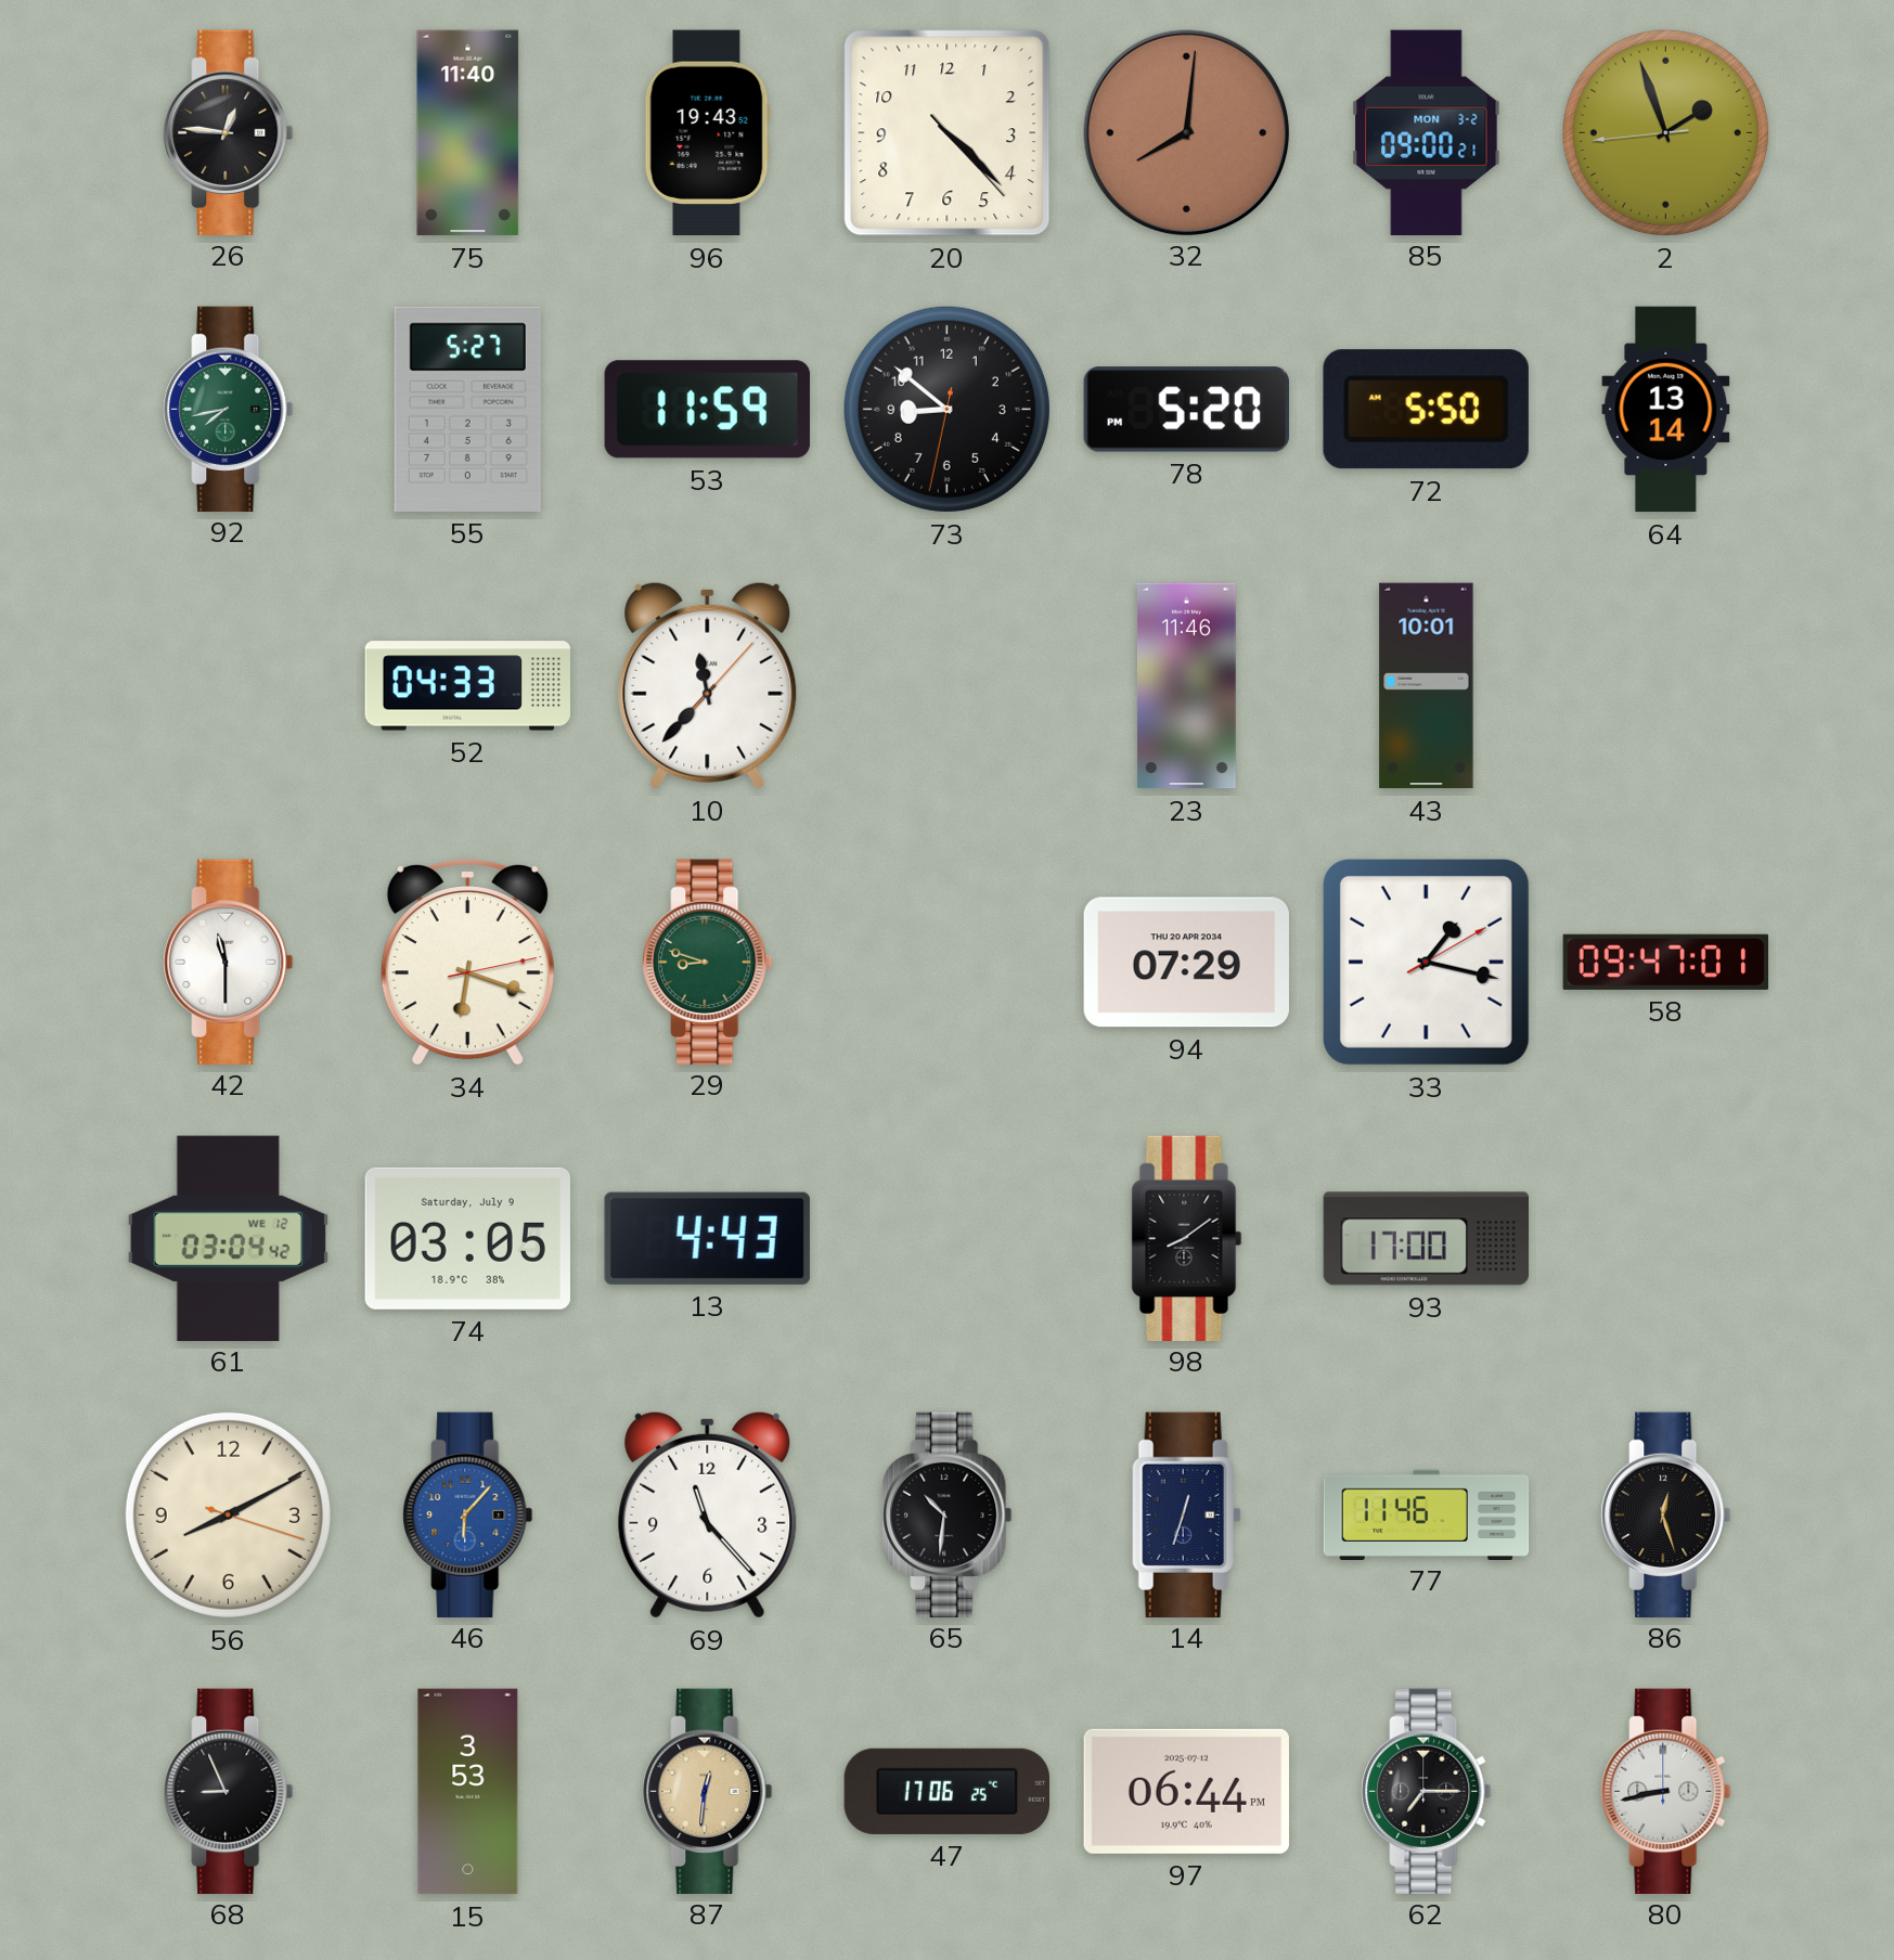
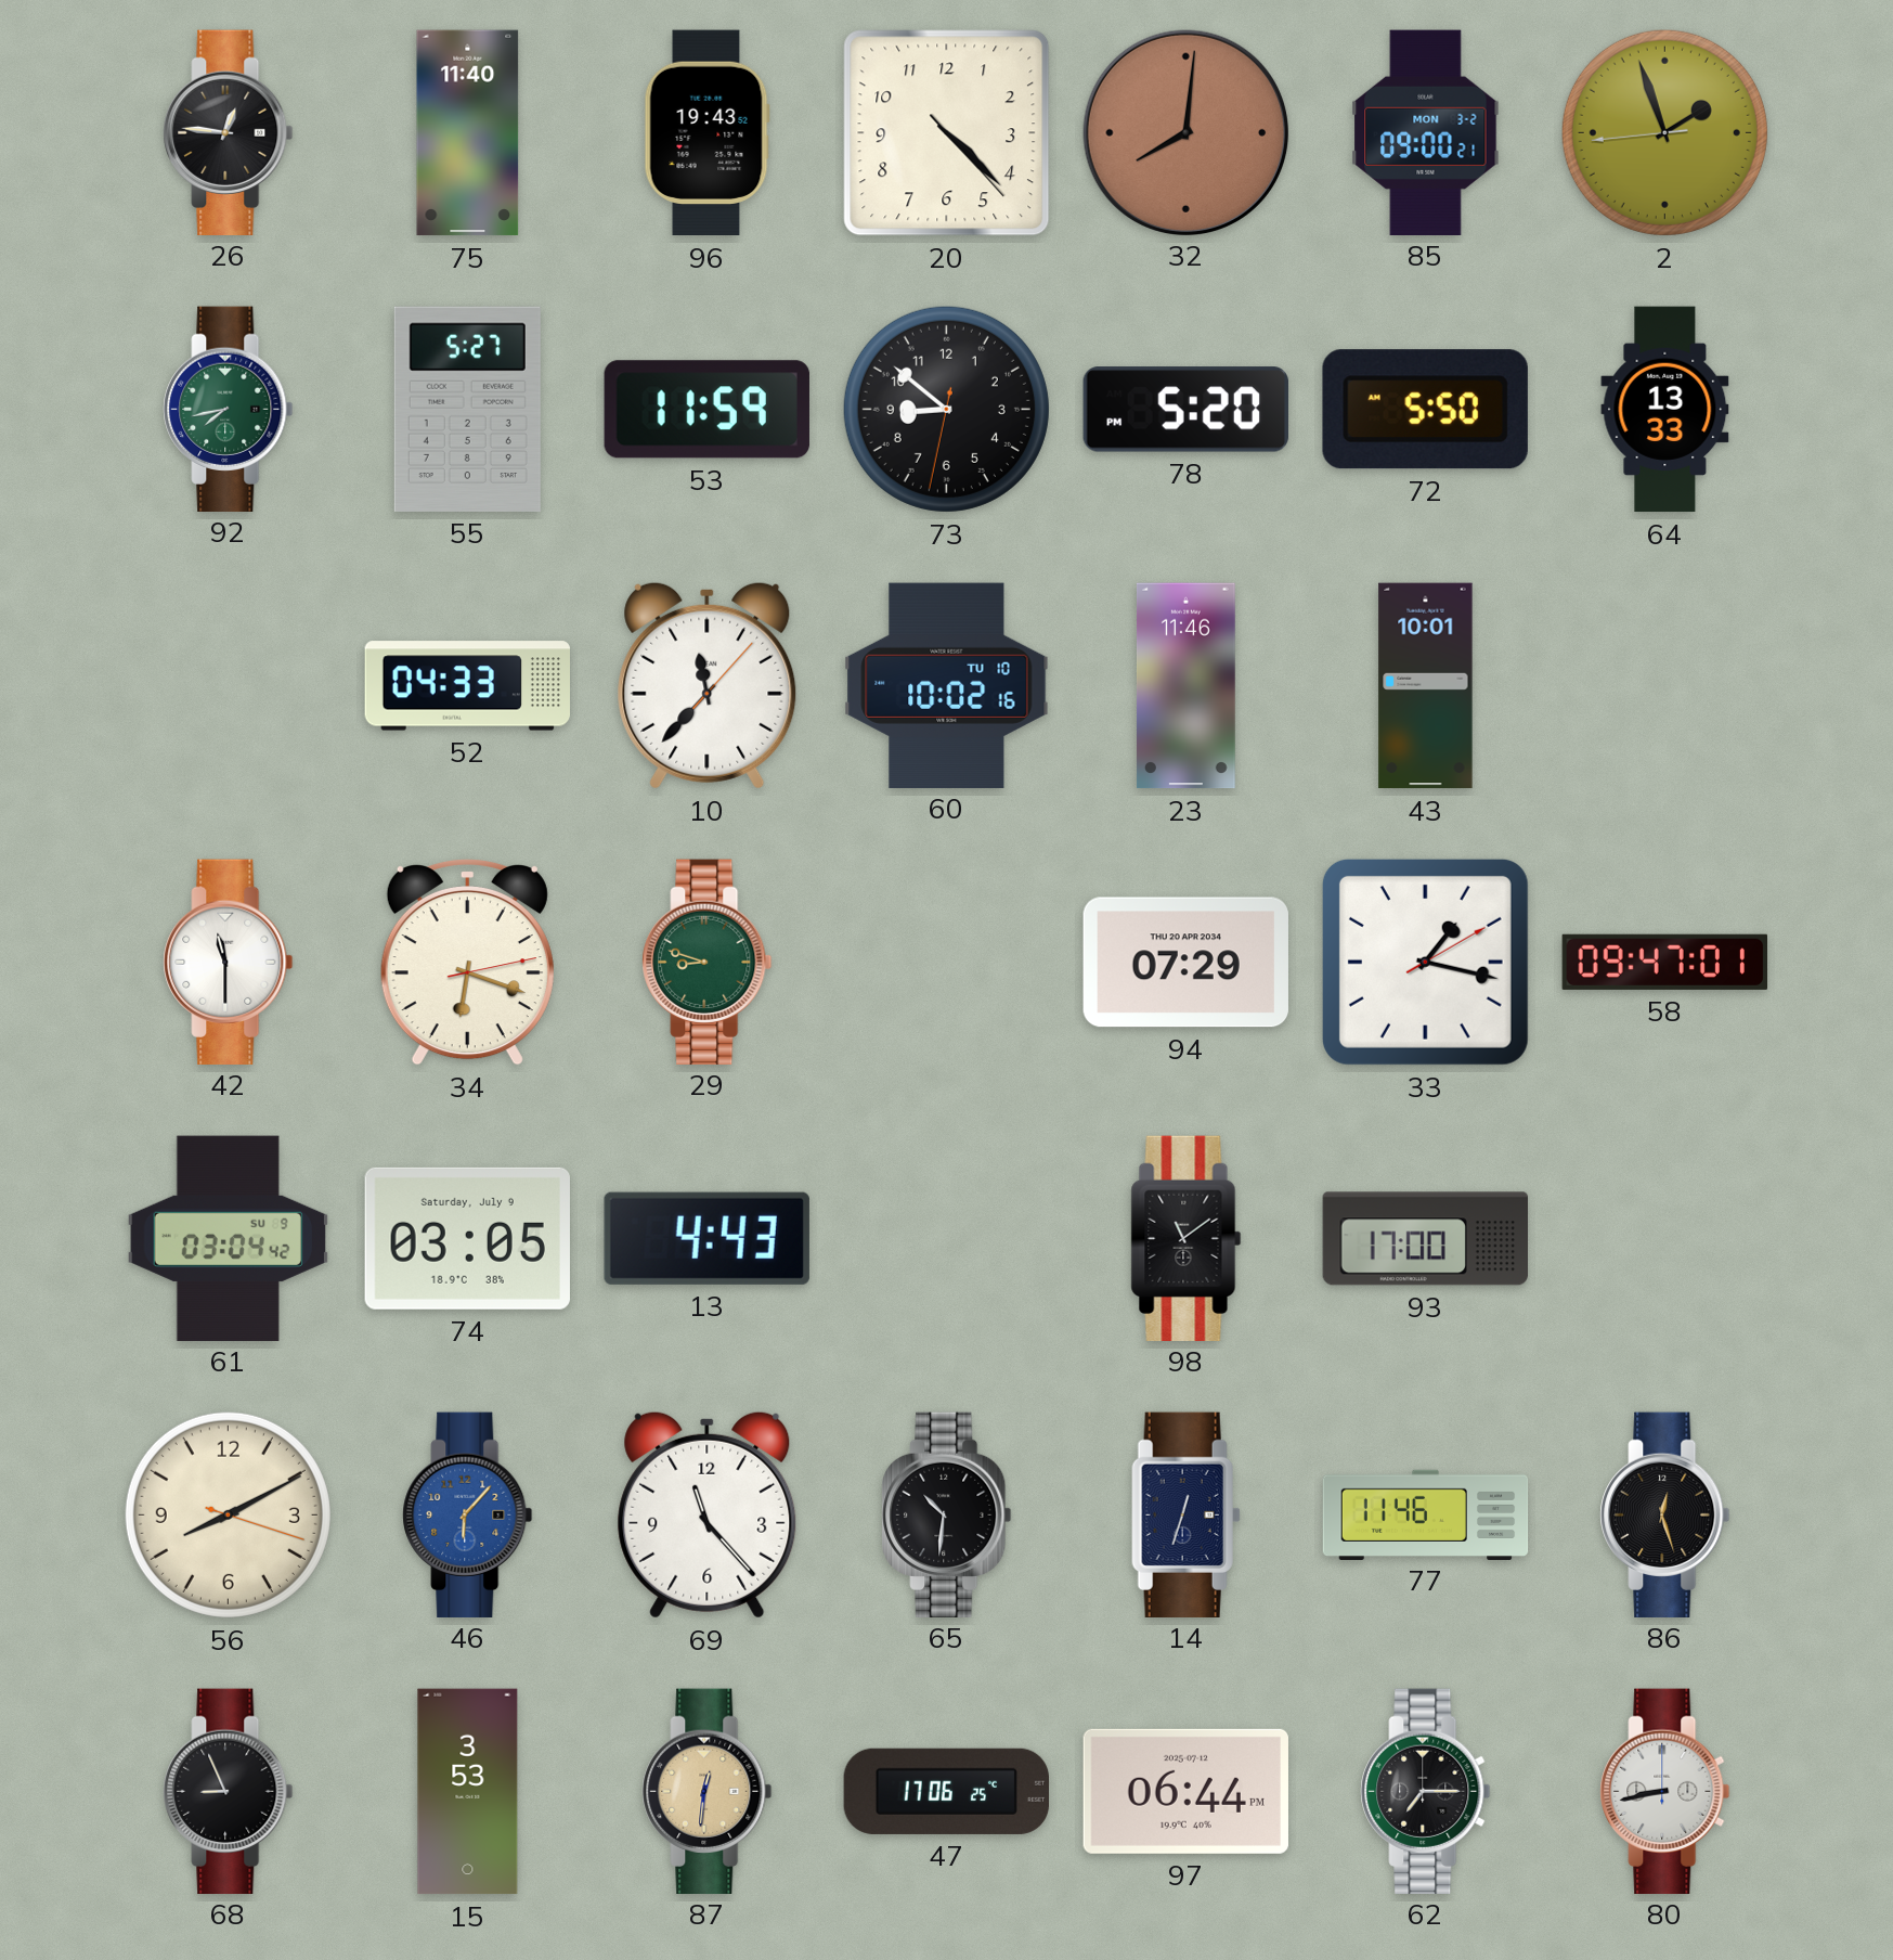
64: 13:14 -> 13:33 (1665, 410)
60: none -> 10:02 (947, 685)
61 date: WE 12 -> SU 9 (228, 1238)
98: 8:09 -> 11:09 (1187, 1238)
